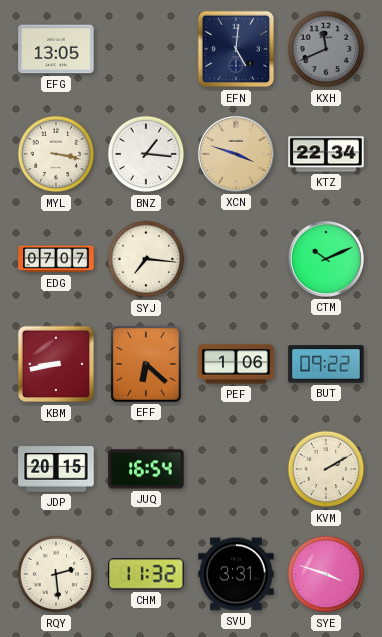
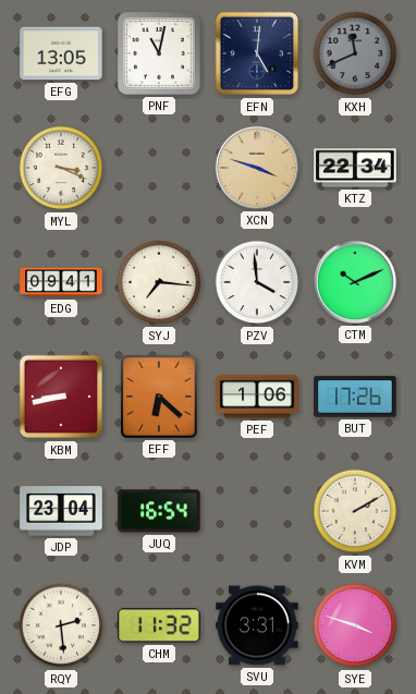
PNF: none -> 11:02 (160, 54)
MYL: 3:17 -> 3:19 (61, 168)
BNZ: 1:16 -> none (146, 154)
EDG: 07:07 -> 09:41 (61, 282)
PZV: none -> 3:59 (257, 282)
BUT: 09:22 -> 17:26 (355, 397)
JDP: 20:15 -> 23:04 (61, 511)
